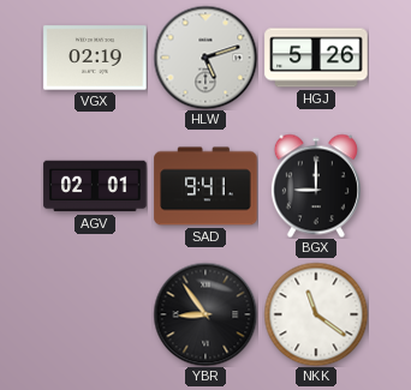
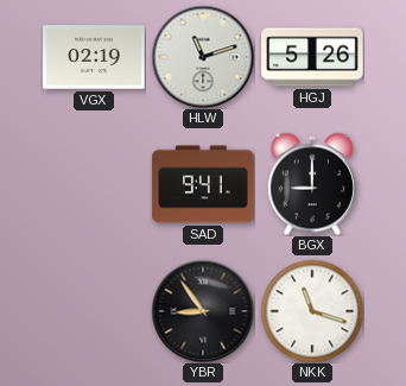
HLW: 5:12 -> 11:12 (203, 57)
AGV: 02:01 -> none (95, 186)
NKK: 11:21 -> 11:18 (312, 311)
